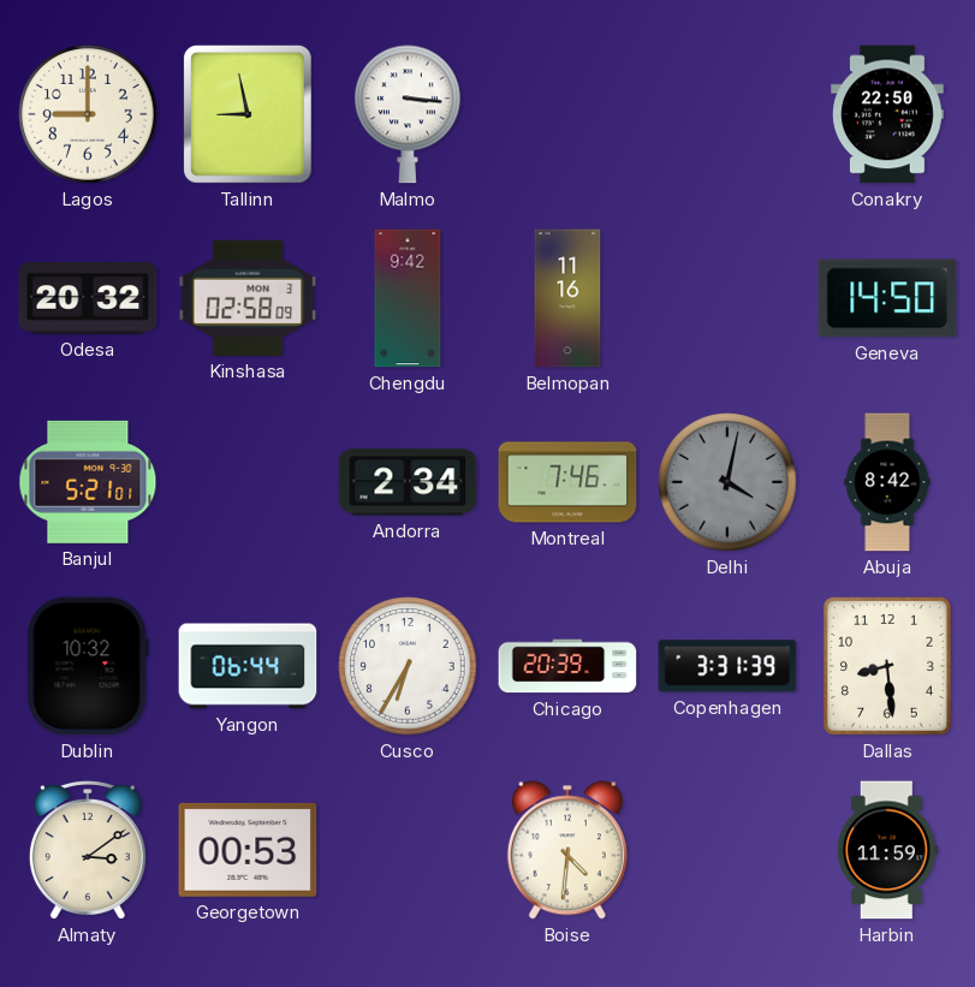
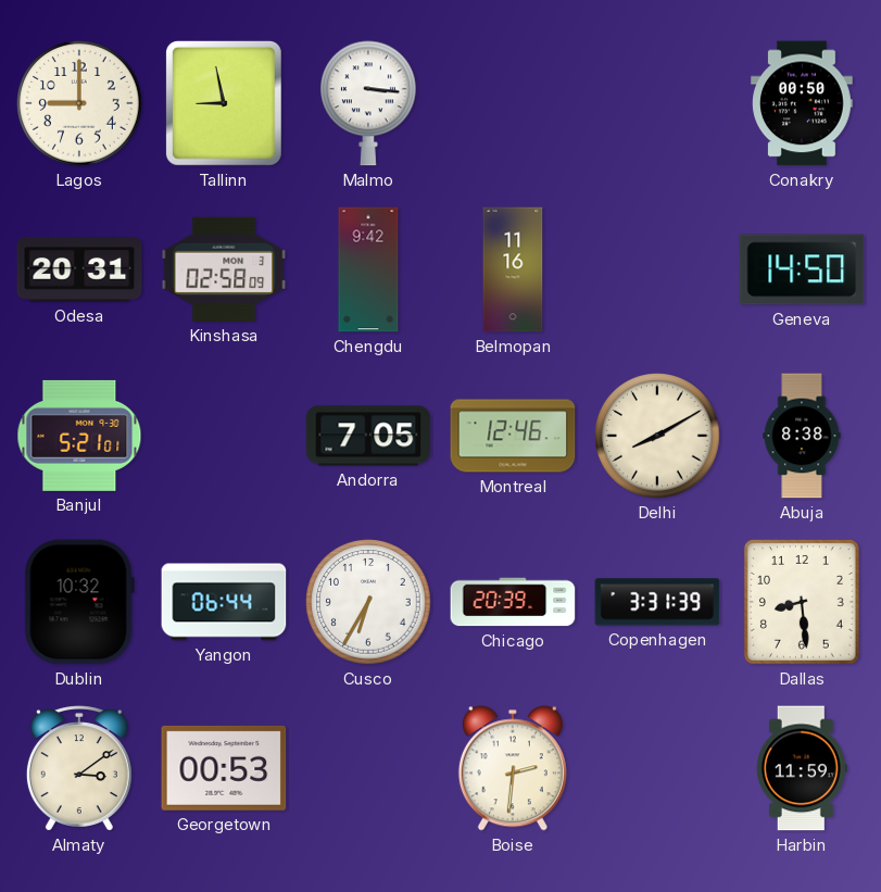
Conakry: 22:50 -> 00:50 (803, 103)
Odesa: 20:32 -> 20:31 (79, 269)
Andorra: 2:34 -> 7:05 (368, 436)
Montreal: 7:46 -> 12:46 (513, 436)
Delhi: 4:02 -> 8:10 (657, 436)
Delhi dial: grey -> cream (657, 436)
Abuja: 8:42 -> 8:38 (802, 436)
Boise: 4:31 -> 2:31 (513, 768)
